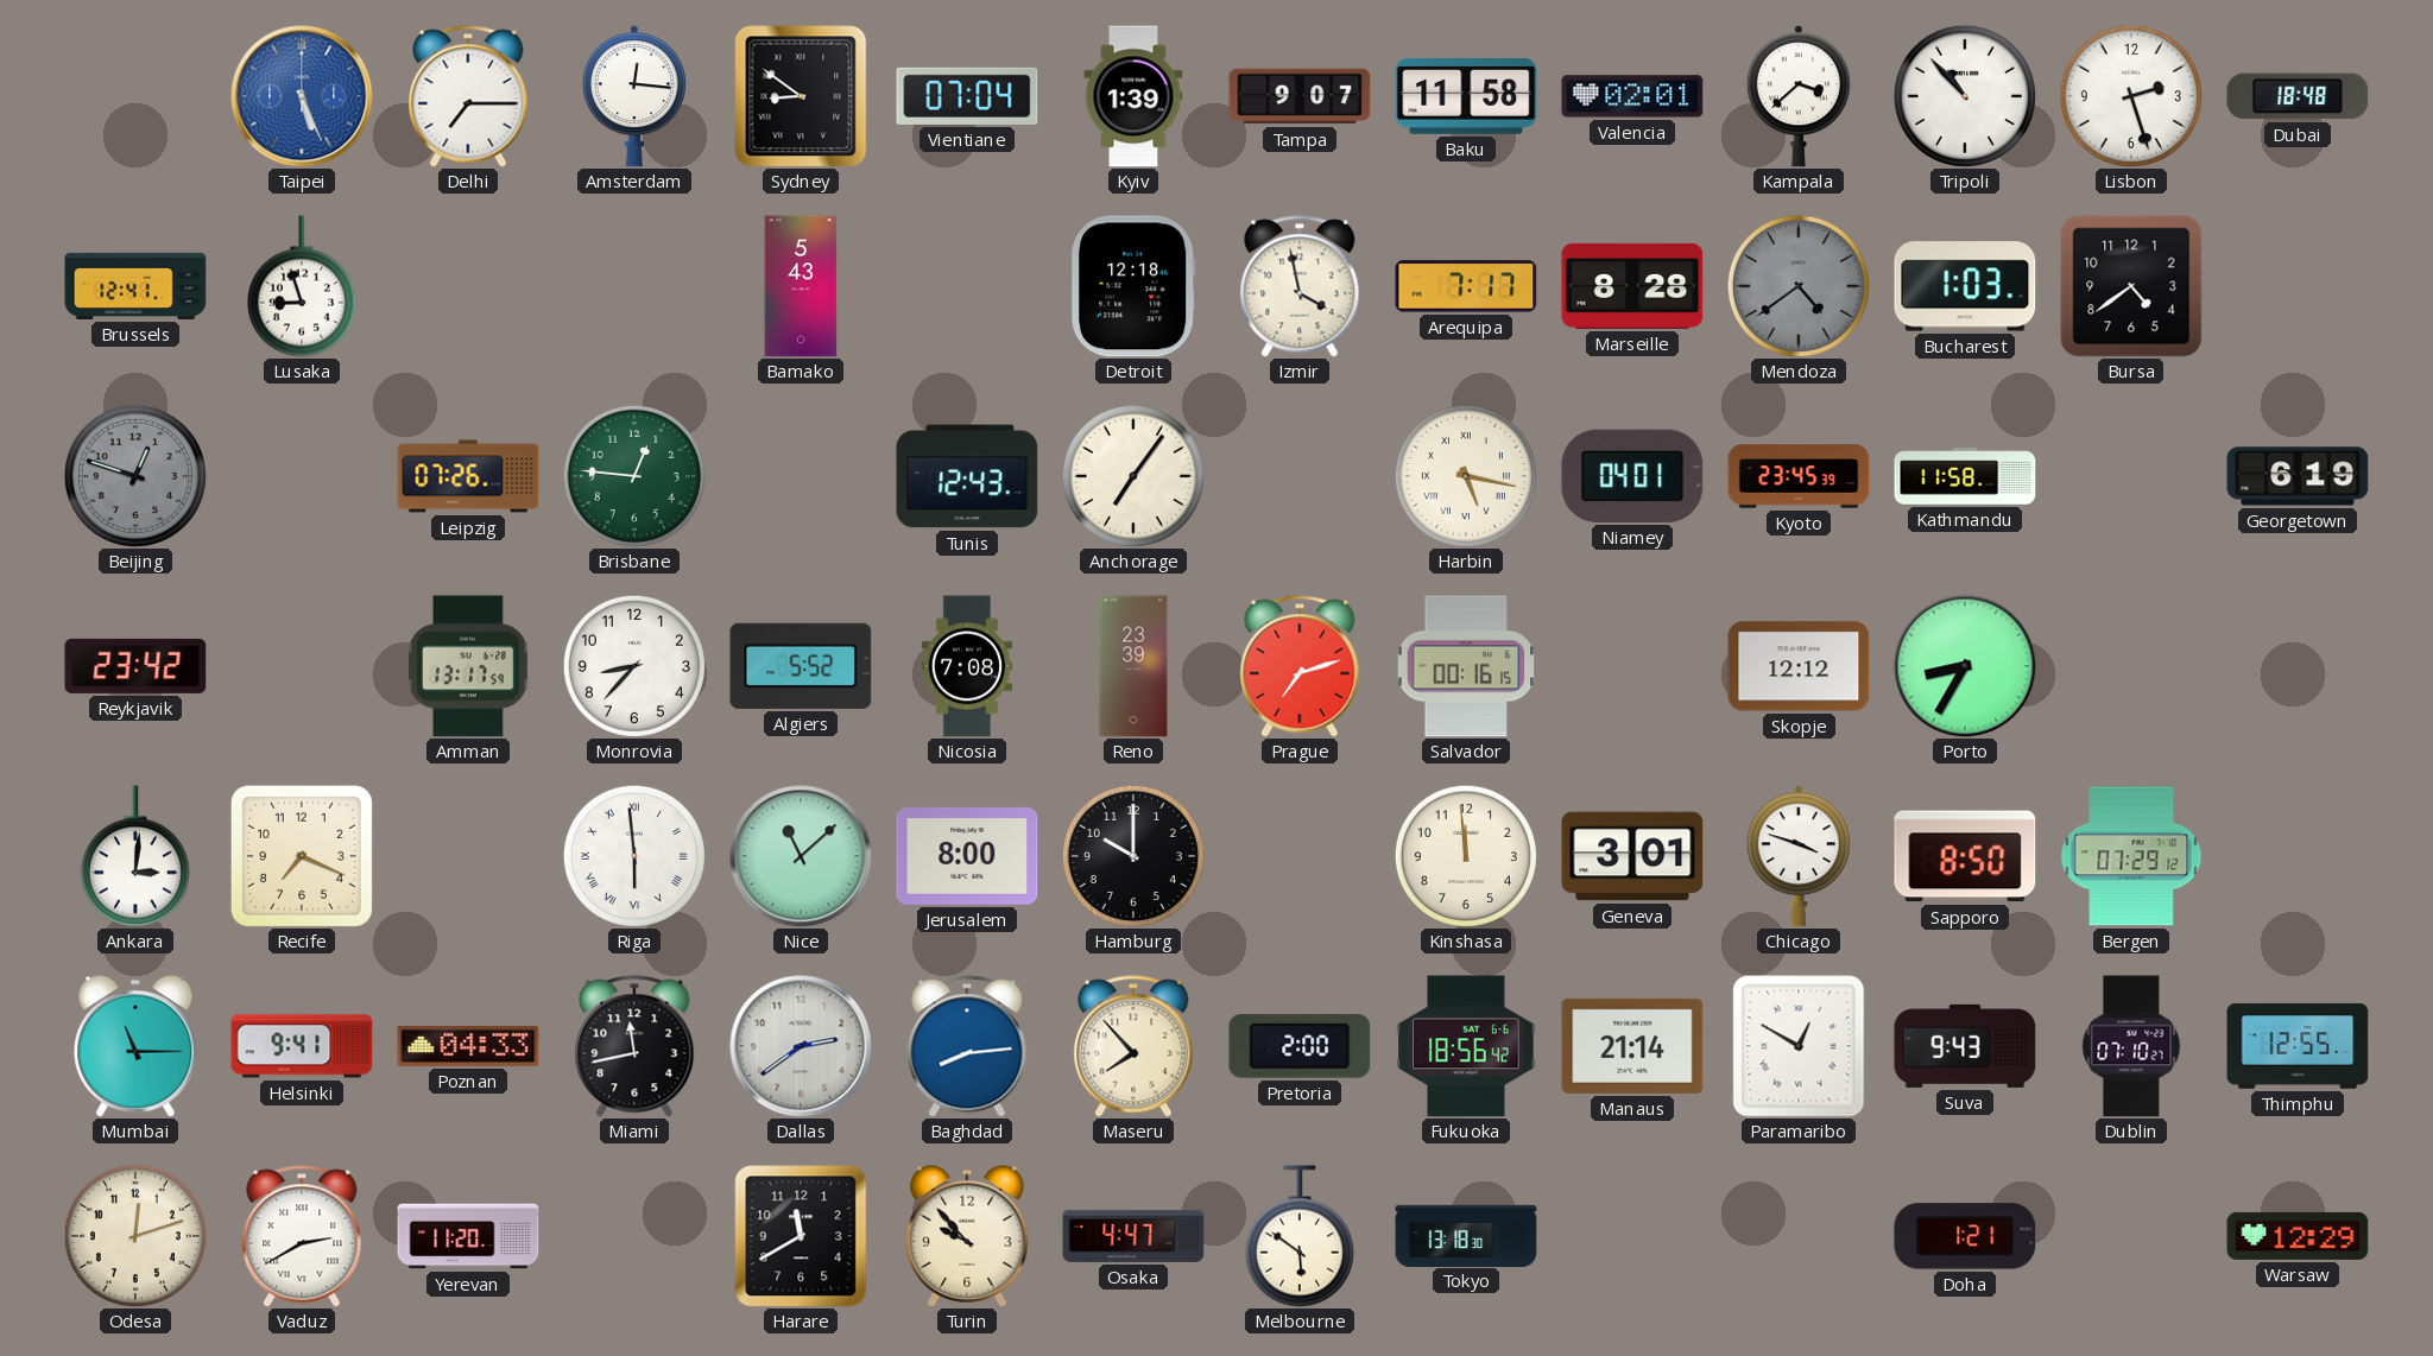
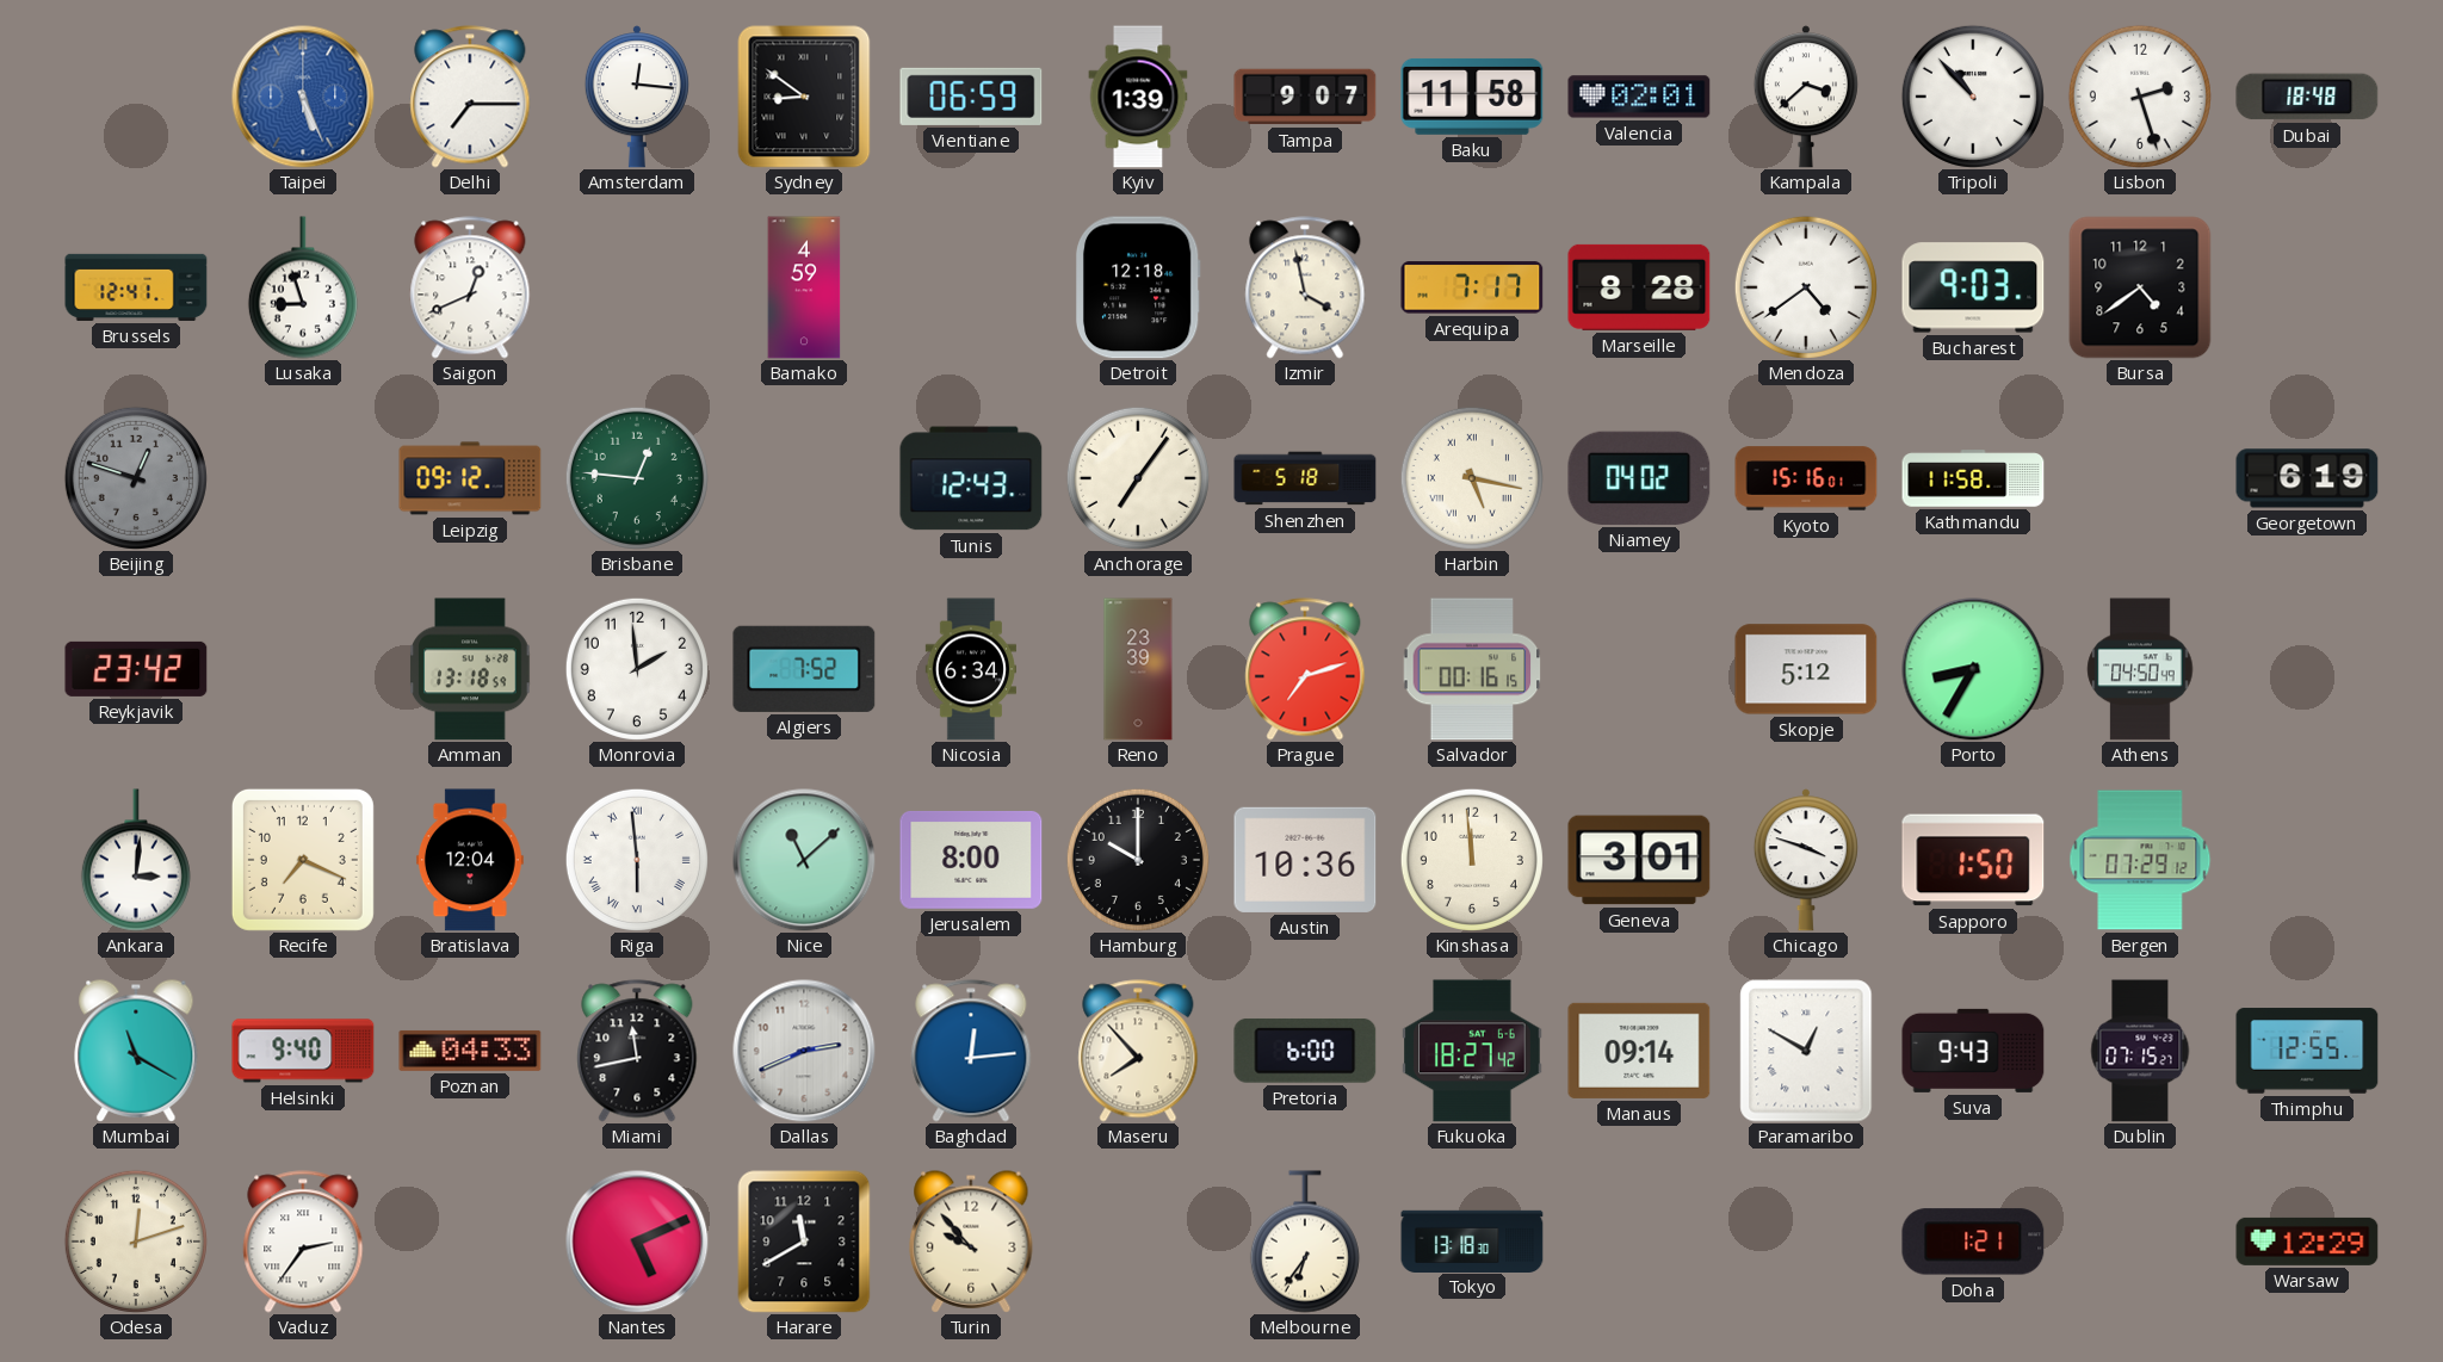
Vientiane: 07:04 -> 06:59 (971, 97)
Saigon: none -> 12:41 (470, 287)
Bamako: 5:43 -> 4:59 (804, 287)
Mendoza dial: grey -> white (1806, 287)
Bucharest: 1:03 -> 9:03 (1973, 287)
Leipzig: 07:26 -> 09:12 (470, 478)
Shenzhen: none -> 5:18 (1305, 478)
Niamey: 04:01 -> 04:02 (1639, 478)
Kyoto: 23:45 -> 15:16 (1806, 478)
Amman: 13:17 -> 13:18 (470, 669)
Monrovia: 8:37 -> 1:59 (637, 669)
Algiers: 5:52 -> 7:52 (804, 669)
Nicosia: 7:08 -> 6:34 (970, 669)
Skopje: 12:12 -> 5:12 (1806, 669)
Athens: none -> 04:50 (2140, 669)
Bratislava: none -> 12:04 (470, 860)
Austin: none -> 10:36 (1305, 860)
Sapporo: 8:50 -> 1:50 (1973, 860)
Mumbai: 11:15 -> 11:20 (136, 1051)
Helsinki: 9:41 -> 9:40 (303, 1051)
Dallas: 2:39 -> 2:41 (804, 1051)
Baghdad: 8:14 -> 12:14 (971, 1051)
Pretoria: 2:00 -> 6:00 (1305, 1051)
Fukuoka: 18:56 -> 18:27 (1472, 1051)
Manaus: 21:14 -> 09:14 (1639, 1051)
Dublin: 07:10 -> 07:15 (2140, 1051)
Vaduz: 2:40 -> 2:36 (303, 1242)
Yerevan: 11:20 -> none (468, 1236)
Nantes: none -> 5:11 (637, 1242)
Osaka: 4:47 -> none (1133, 1236)
Melbourne: 5:51 -> 6:36 (1305, 1242)
